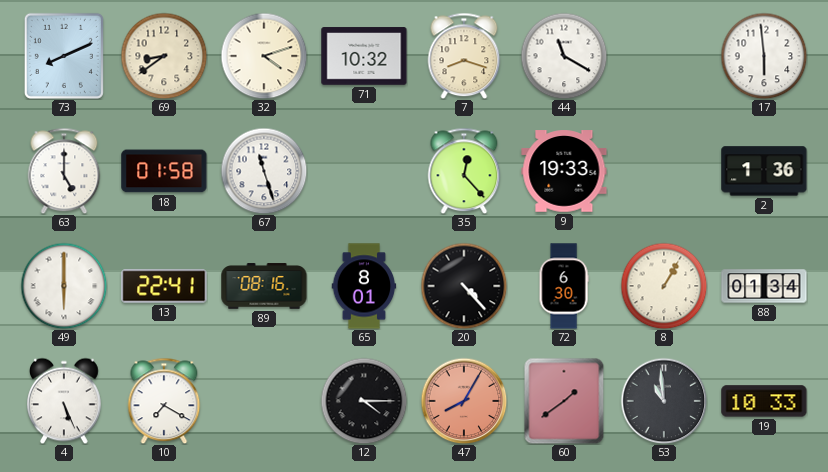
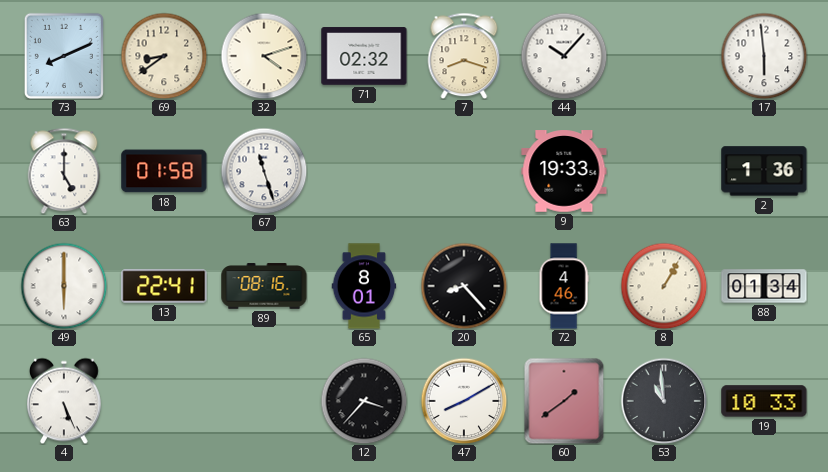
71: 10:32 -> 02:32 (364, 56)
44: 11:20 -> 10:07 (564, 56)
35: 12:23 -> none (464, 171)
20: 4:23 -> 8:23 (464, 286)
72: 6:30 -> 4:46 (564, 286)
10: 7:20 -> none (164, 401)
12: 4:15 -> 3:37 (364, 401)
47: 8:05 -> 8:10 (464, 401)
47 dial: salmon -> white (464, 401)
